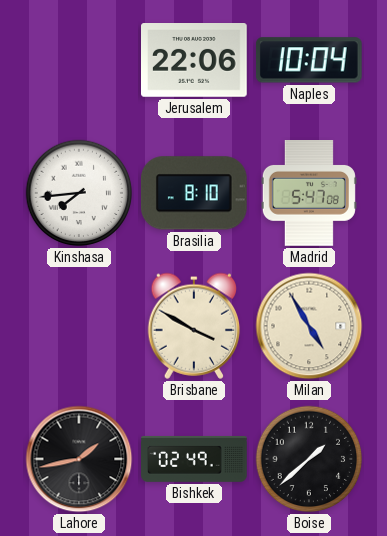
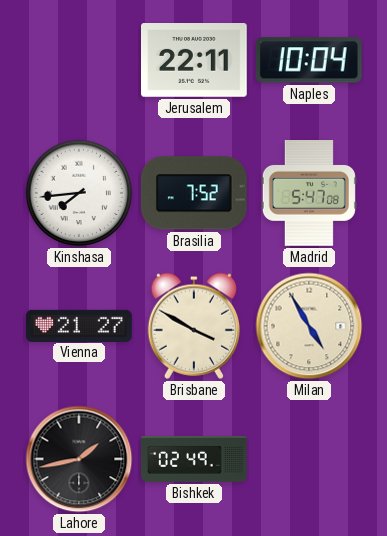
Jerusalem: 22:06 -> 22:11 (195, 61)
Brasilia: 8:10 -> 7:52 (194, 193)
Vienna: none -> 21:27 (79, 325)
Boise: 1:38 -> none (309, 459)
